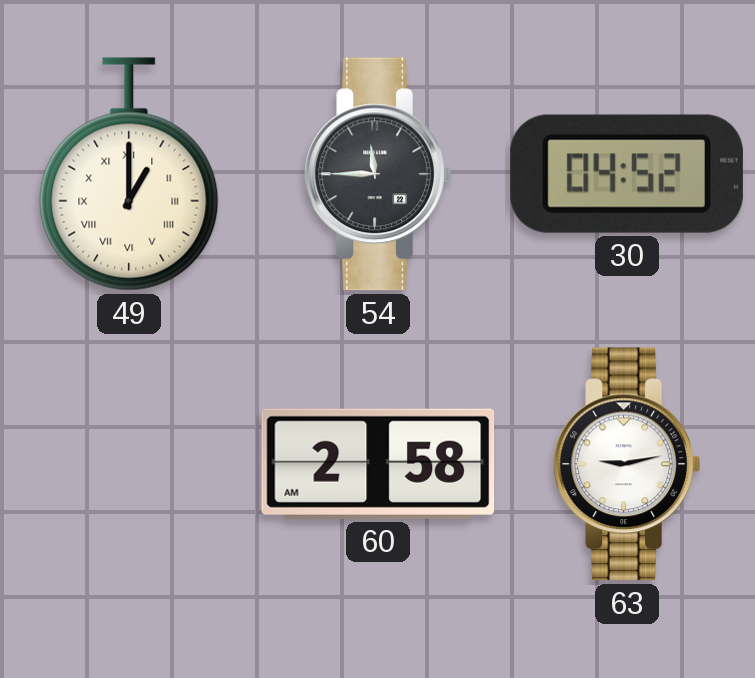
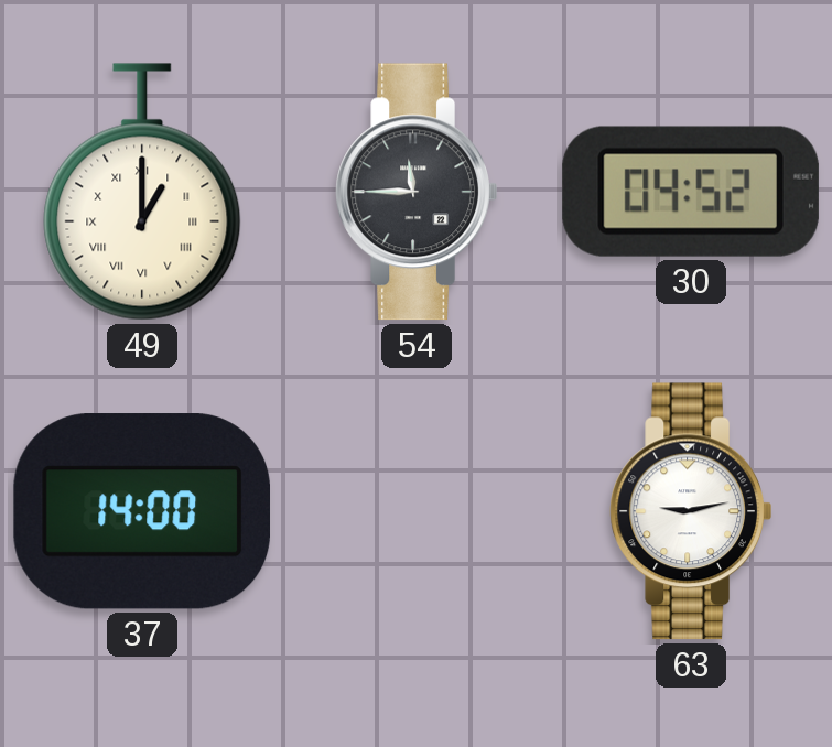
37: none -> 14:00 (141, 511)
60: 2:58 -> none (378, 464)
